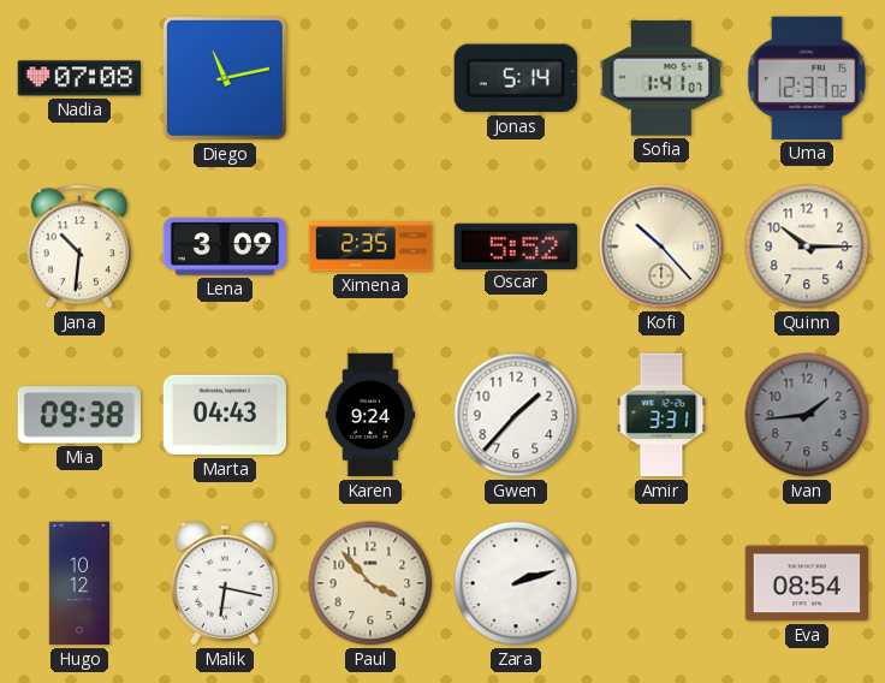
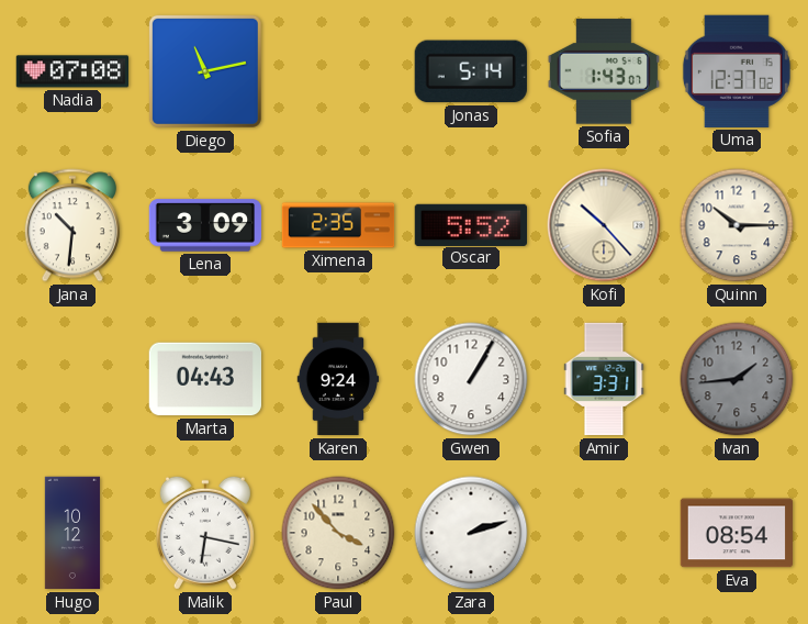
Sofia: 1:41 -> 1:43 (603, 71)
Mia: 09:38 -> none (79, 415)
Gwen: 1:37 -> 1:05 (471, 379)
